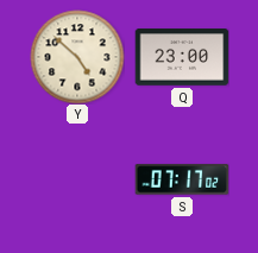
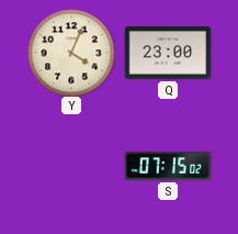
Y: 4:52 -> 4:04 (71, 53)
S: 07:17 -> 07:15 (168, 166)
